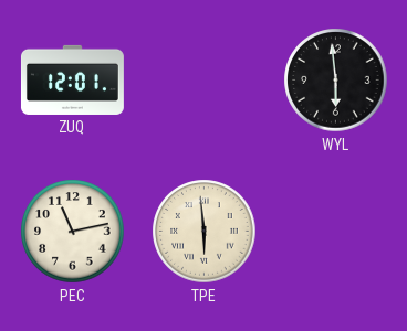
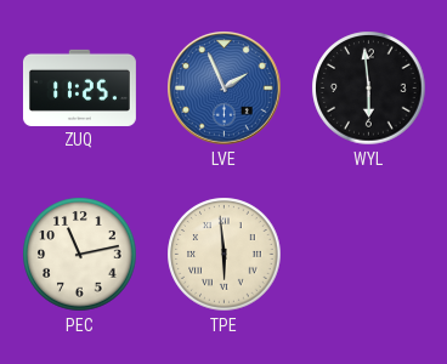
ZUQ: 12:01 -> 11:25 (79, 87)
LVE: none -> 1:56 (225, 89)
